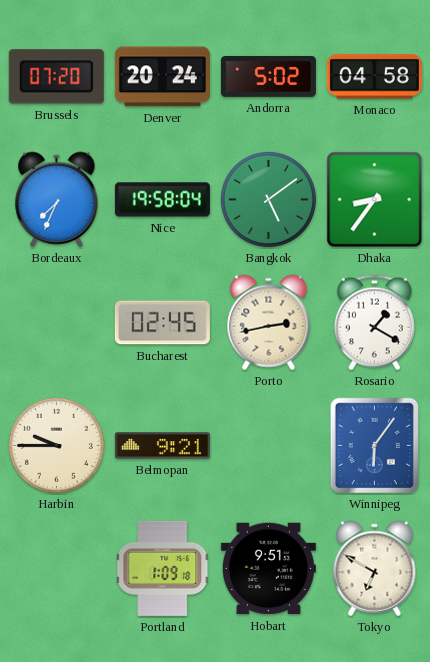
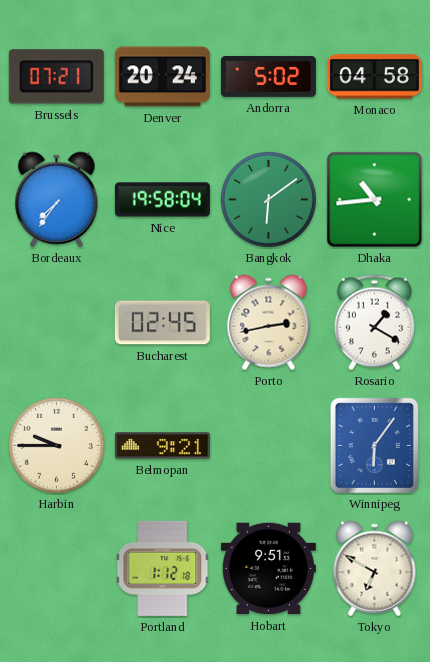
Brussels: 07:20 -> 07:21 (56, 77)
Bordeaux: 7:34 -> 7:36 (57, 200)
Bangkok: 5:09 -> 6:09 (268, 199)
Dhaka: 8:36 -> 10:44 (375, 200)
Portland: 1:09 -> 1:12 (163, 568)
